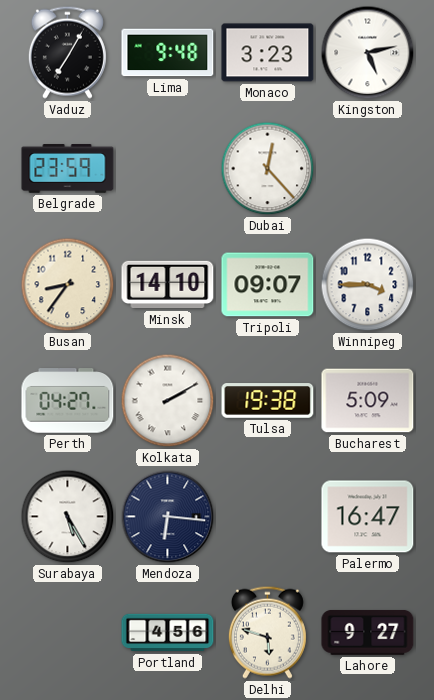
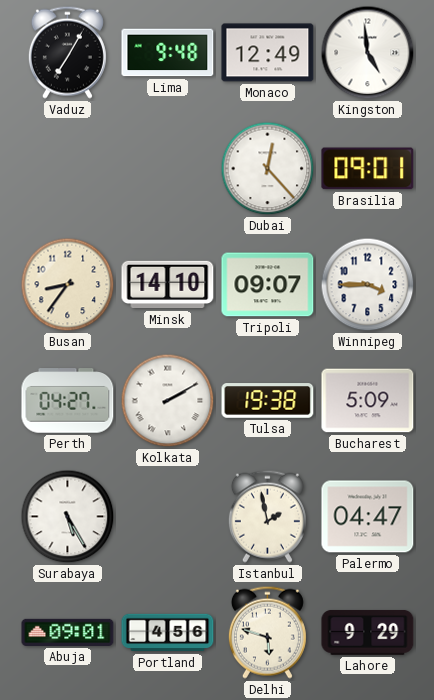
Monaco: 3:23 -> 12:49 (268, 53)
Kingston: 5:13 -> 4:59 (368, 53)
Belgrade: 23:59 -> none (68, 169)
Brasilia: none -> 09:01 (368, 169)
Mendoza: 6:16 -> none (168, 517)
Istanbul: none -> 1:58 (267, 516)
Palermo: 16:47 -> 04:47 (368, 517)
Abuja: none -> 09:01 (68, 632)
Lahore: 9:27 -> 9:29 (368, 632)
